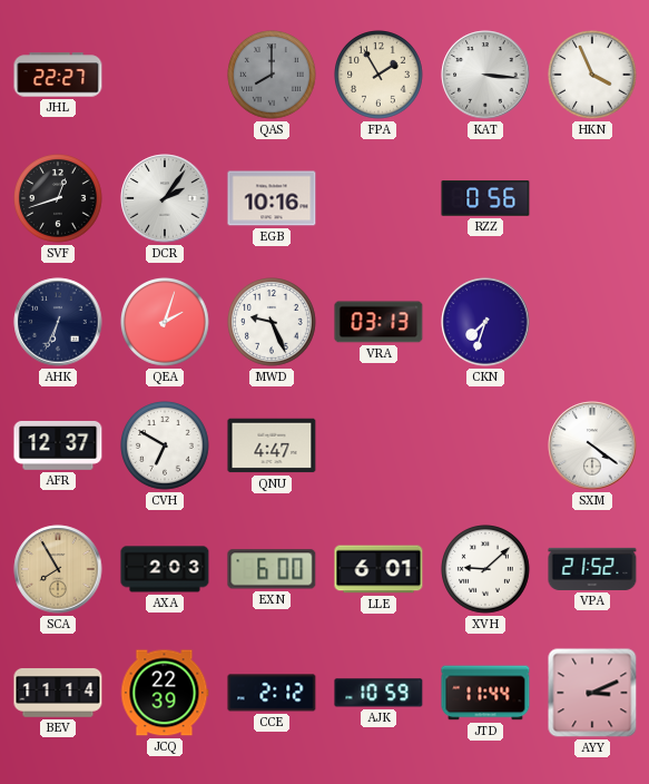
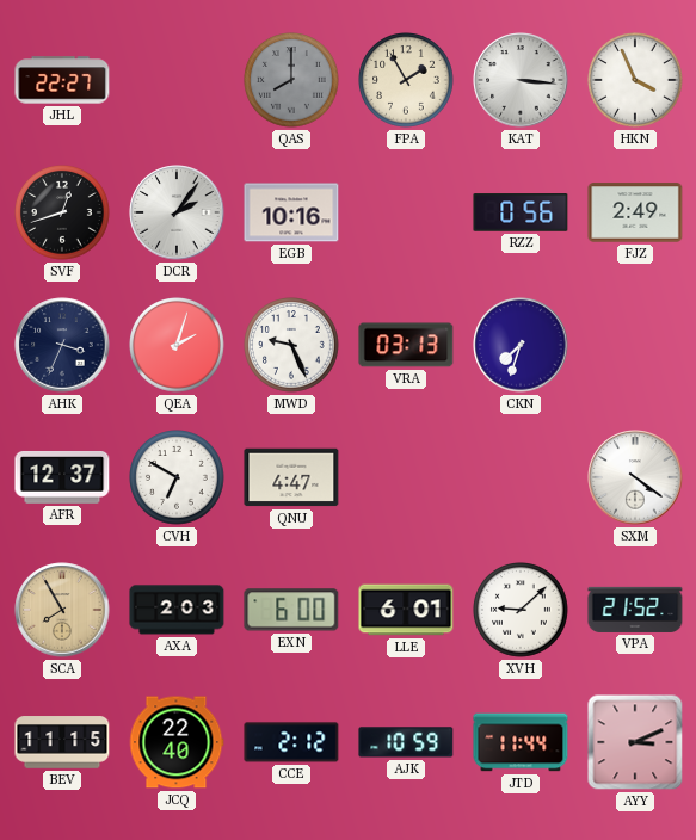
FJZ: none -> 2:49 (635, 212)
AHK: 6:34 -> 3:34 (62, 345)
BEV: 11:14 -> 11:15 (62, 742)
JCQ: 22:39 -> 22:40 (177, 742)
